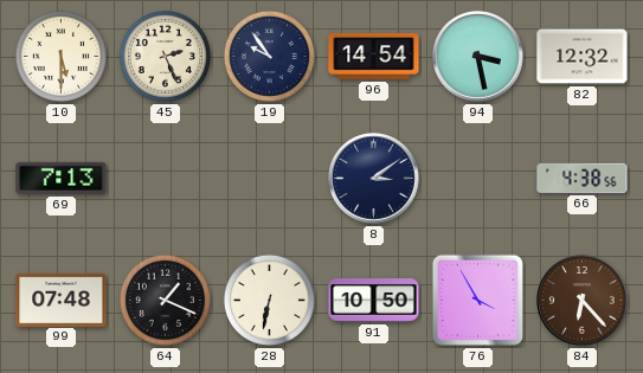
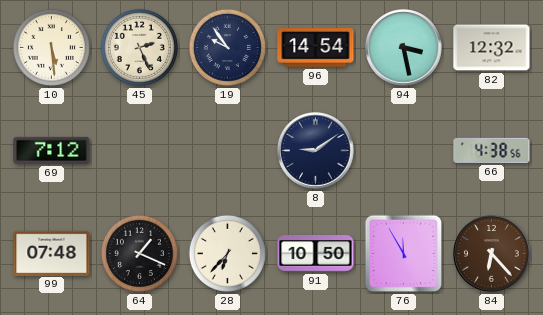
10: 5:30 -> 5:29 (51, 47)
69: 7:13 -> 7:12 (52, 150)
8: 3:09 -> 9:09 (316, 151)
28: 6:32 -> 6:37 (227, 253)
76: 3:55 -> 11:55 (403, 254)
